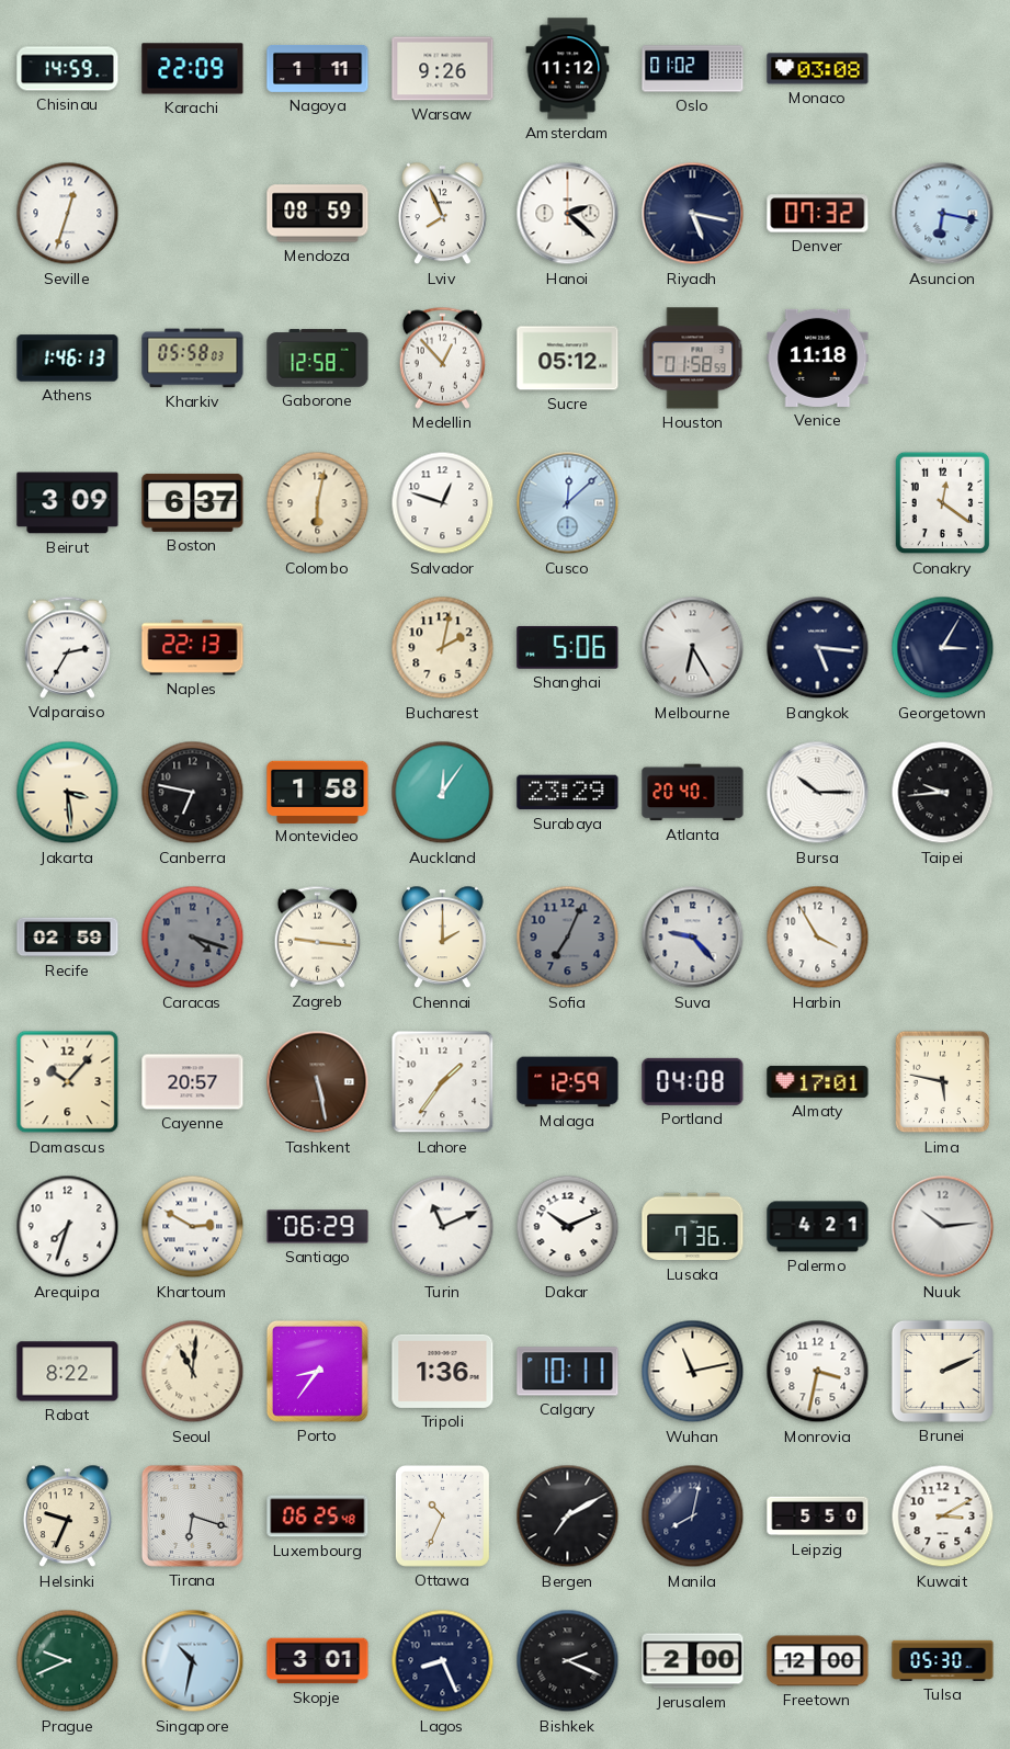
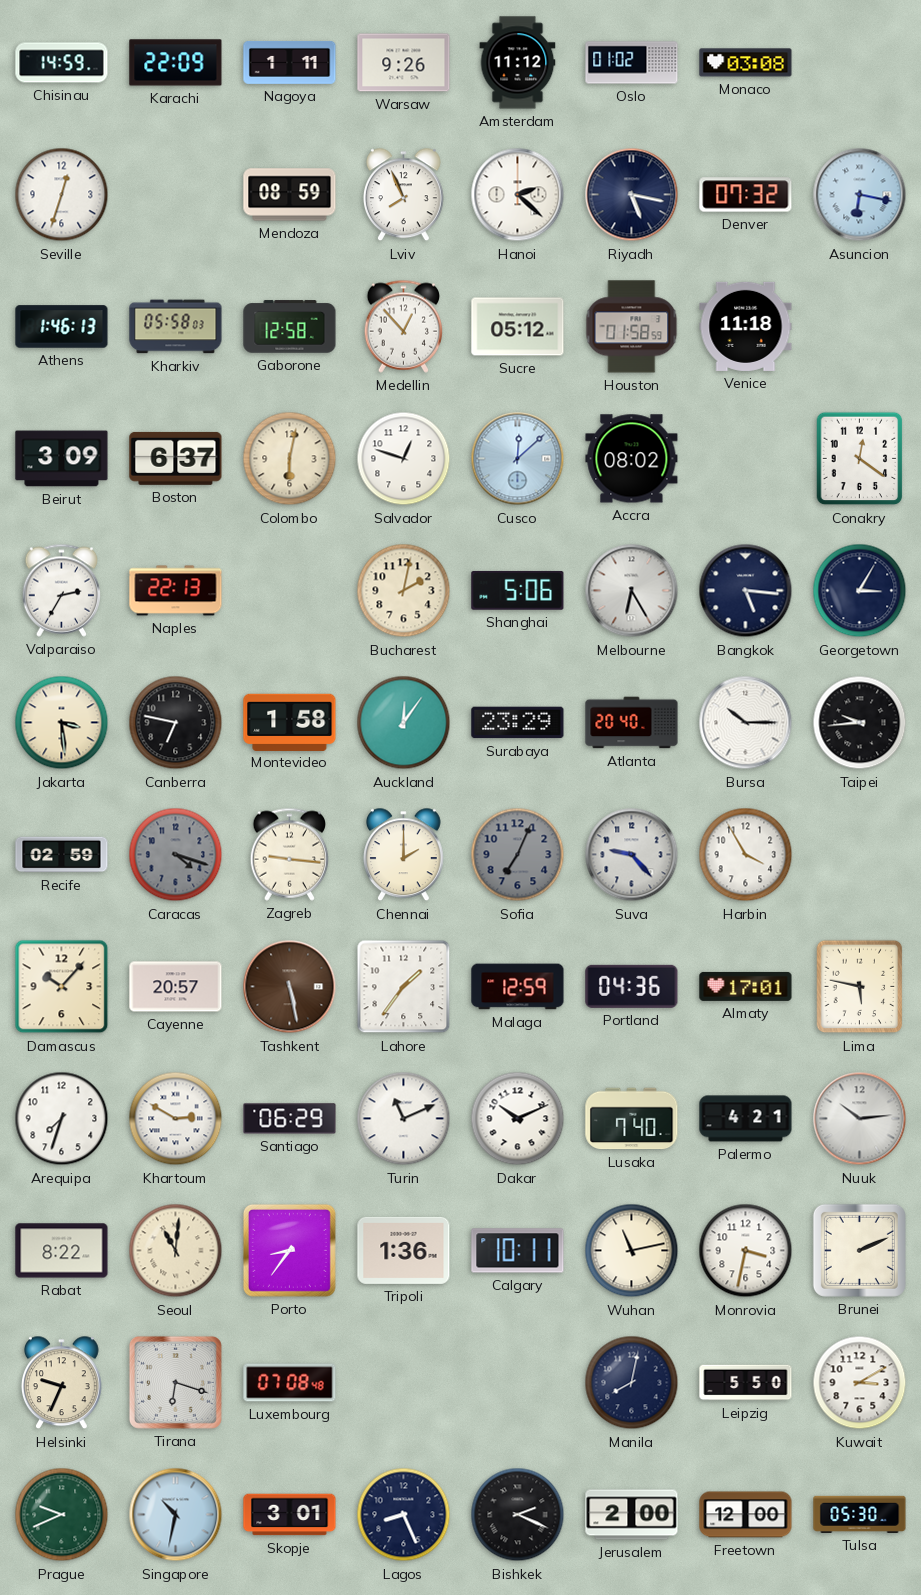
Accra: none -> 08:02 (632, 459)
Portland: 04:08 -> 04:36 (632, 986)
Lusaka: 7:36 -> 7:40 (632, 1119)
Luxembourg: 06:25 -> 07:08 (290, 1383)
Ottawa: 10:34 -> none (442, 1515)
Bergen: 7:10 -> none (568, 1517)
